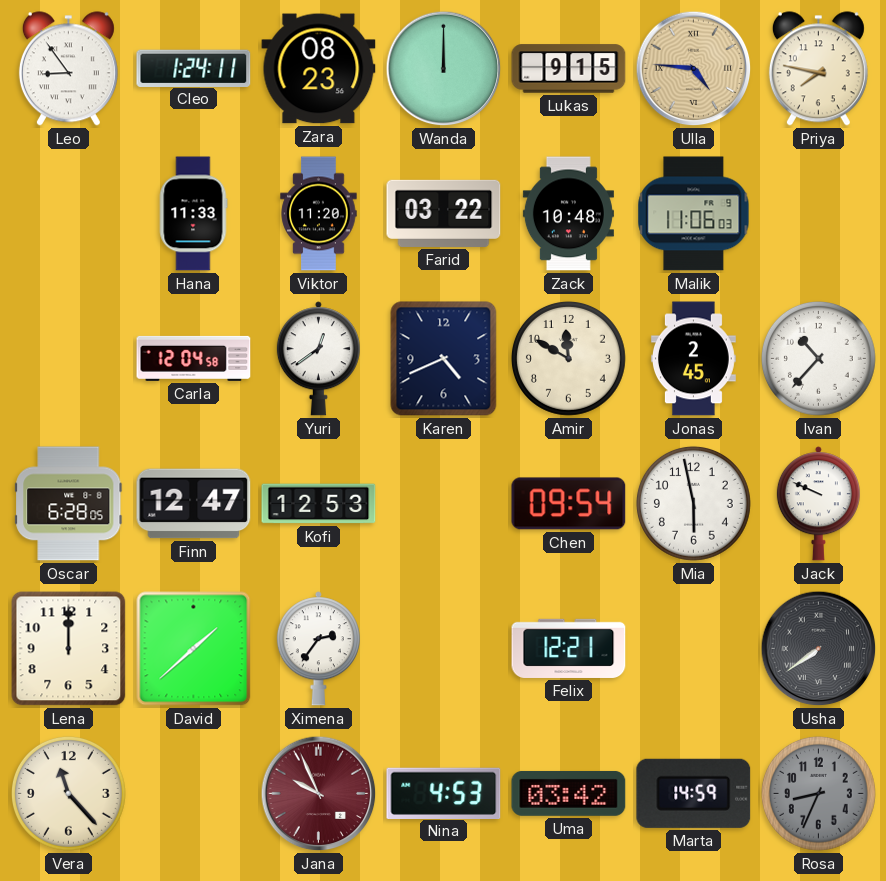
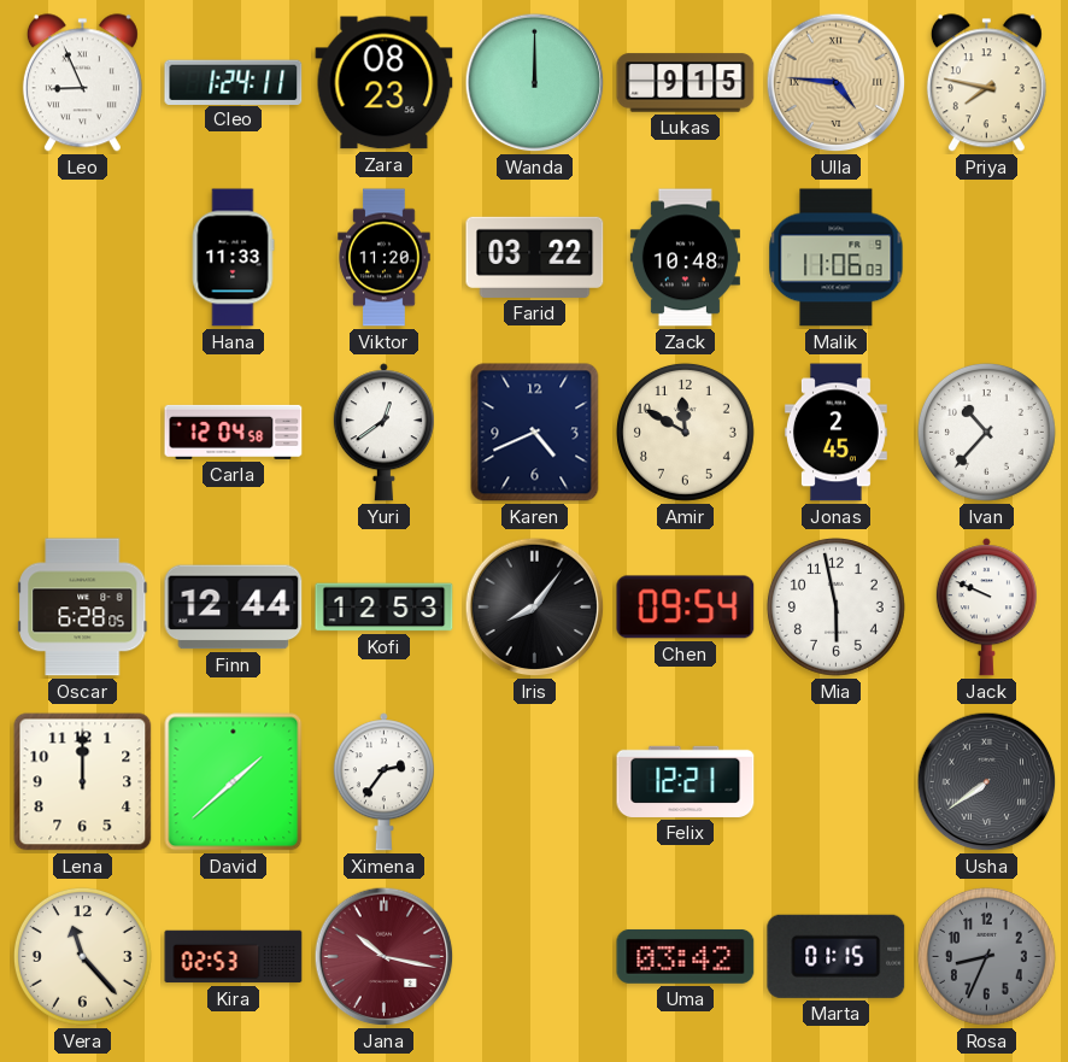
Leo: 8:54 -> 8:56 (82, 83)
Finn: 12:47 -> 12:44 (234, 608)
Iris: none -> 8:06 (535, 608)
Kira: none -> 02:53 (234, 957)
Jana: 9:56 -> 10:17 (385, 957)
Nina: 4:53 -> none (444, 793)
Marta: 14:59 -> 01:15 (837, 956)
